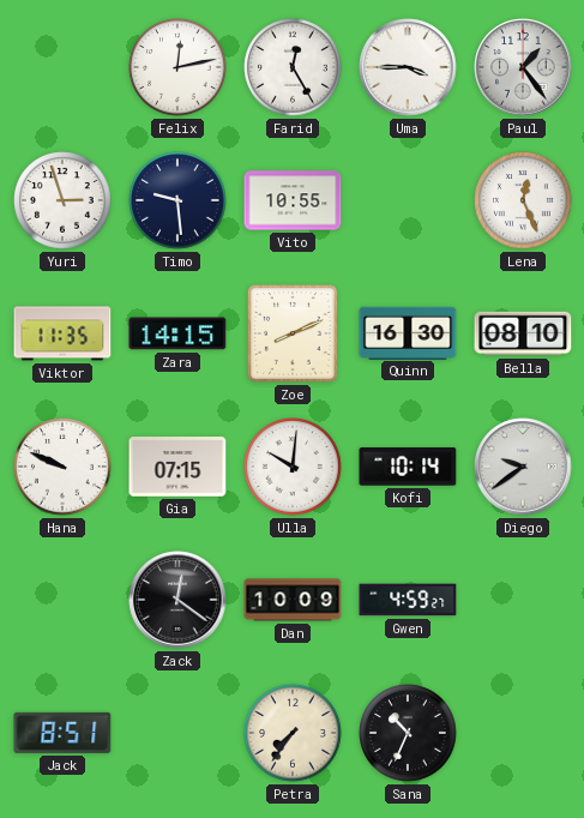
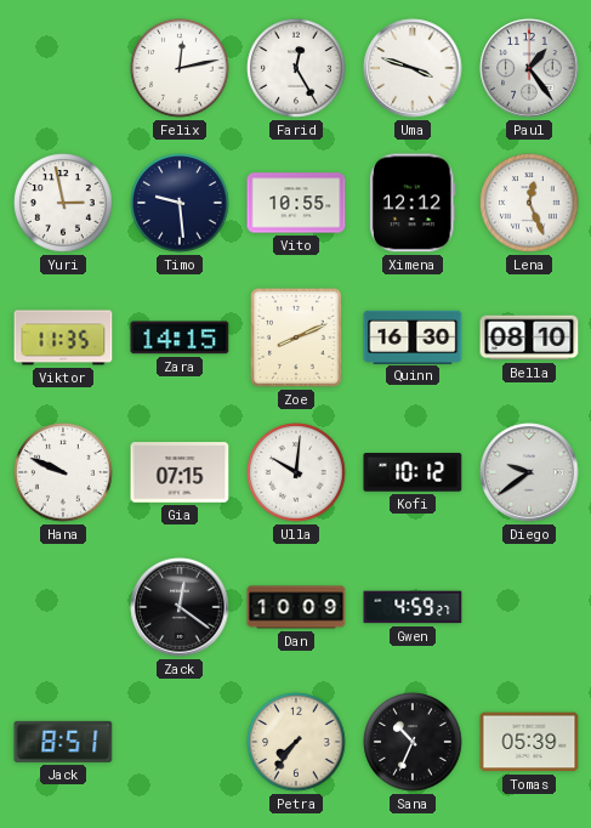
Uma: 3:45 -> 3:48 (413, 68)
Yuri: 2:57 -> 2:58 (63, 203)
Ximena: none -> 12:12 (414, 203)
Kofi: 10:14 -> 10:12 (413, 472)
Tomas: none -> 05:39 (529, 742)
